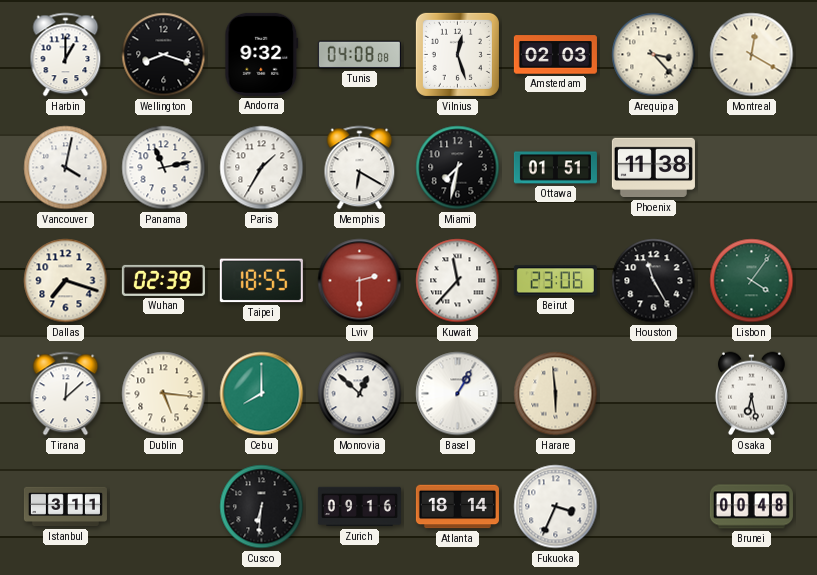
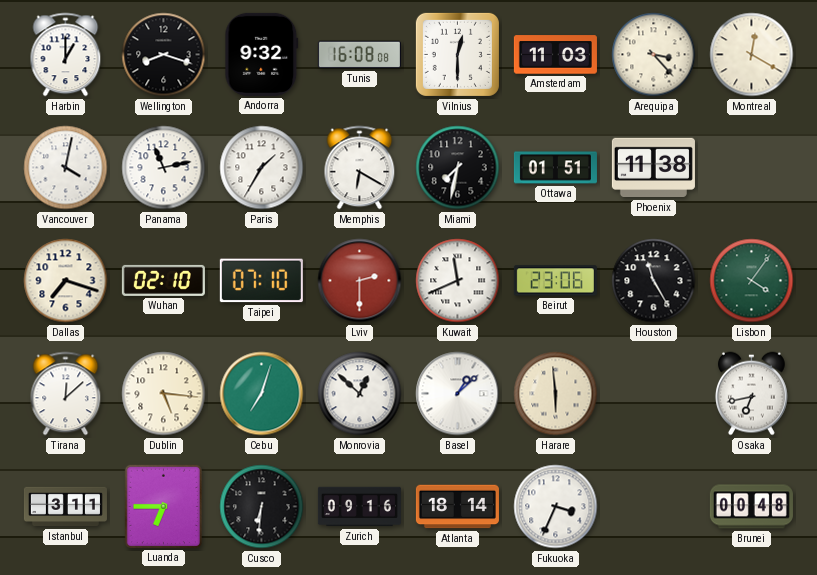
Tunis: 04:08 -> 16:08 (359, 55)
Vilnius: 12:27 -> 12:30 (457, 54)
Amsterdam: 02:03 -> 11:03 (555, 55)
Wuhan: 02:39 -> 02:10 (163, 280)
Taipei: 18:55 -> 07:10 (261, 281)
Kuwait: 11:37 -> 11:41 (458, 281)
Cebu: 8:00 -> 7:03 (262, 394)
Basel: 1:05 -> 1:08 (458, 394)
Osaka: 6:28 -> 6:43 (751, 394)
Luanda: none -> 6:45 (163, 506)
